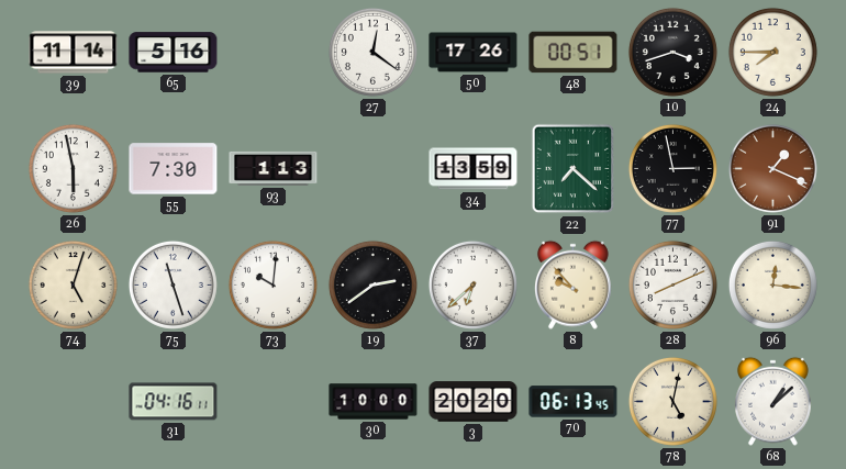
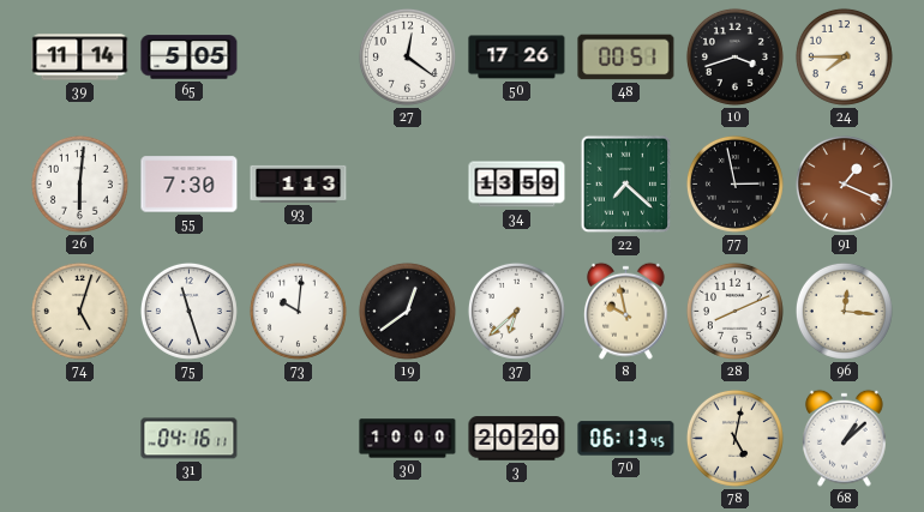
65: 5:16 -> 5:05 (190, 58)
26: 5:58 -> 6:01 (79, 183)
19: 2:39 -> 12:39 (407, 311)
8: 9:53 -> 9:58 (625, 311)
